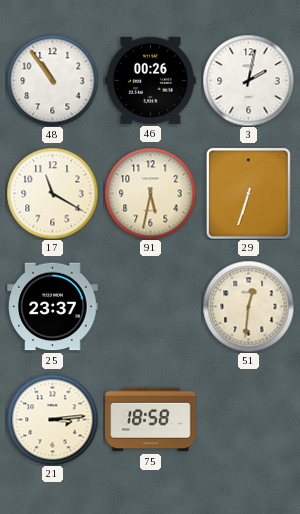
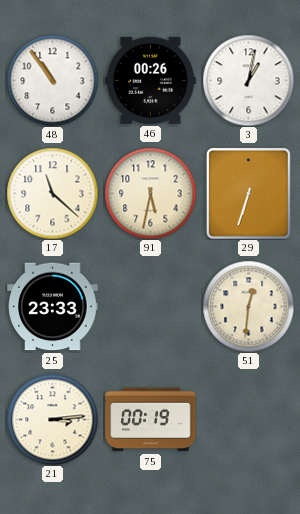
3: 2:02 -> 1:02 (248, 80)
17: 11:20 -> 11:22 (52, 193)
25: 23:37 -> 23:33 (53, 307)
75: 18:58 -> 00:19 (151, 420)
